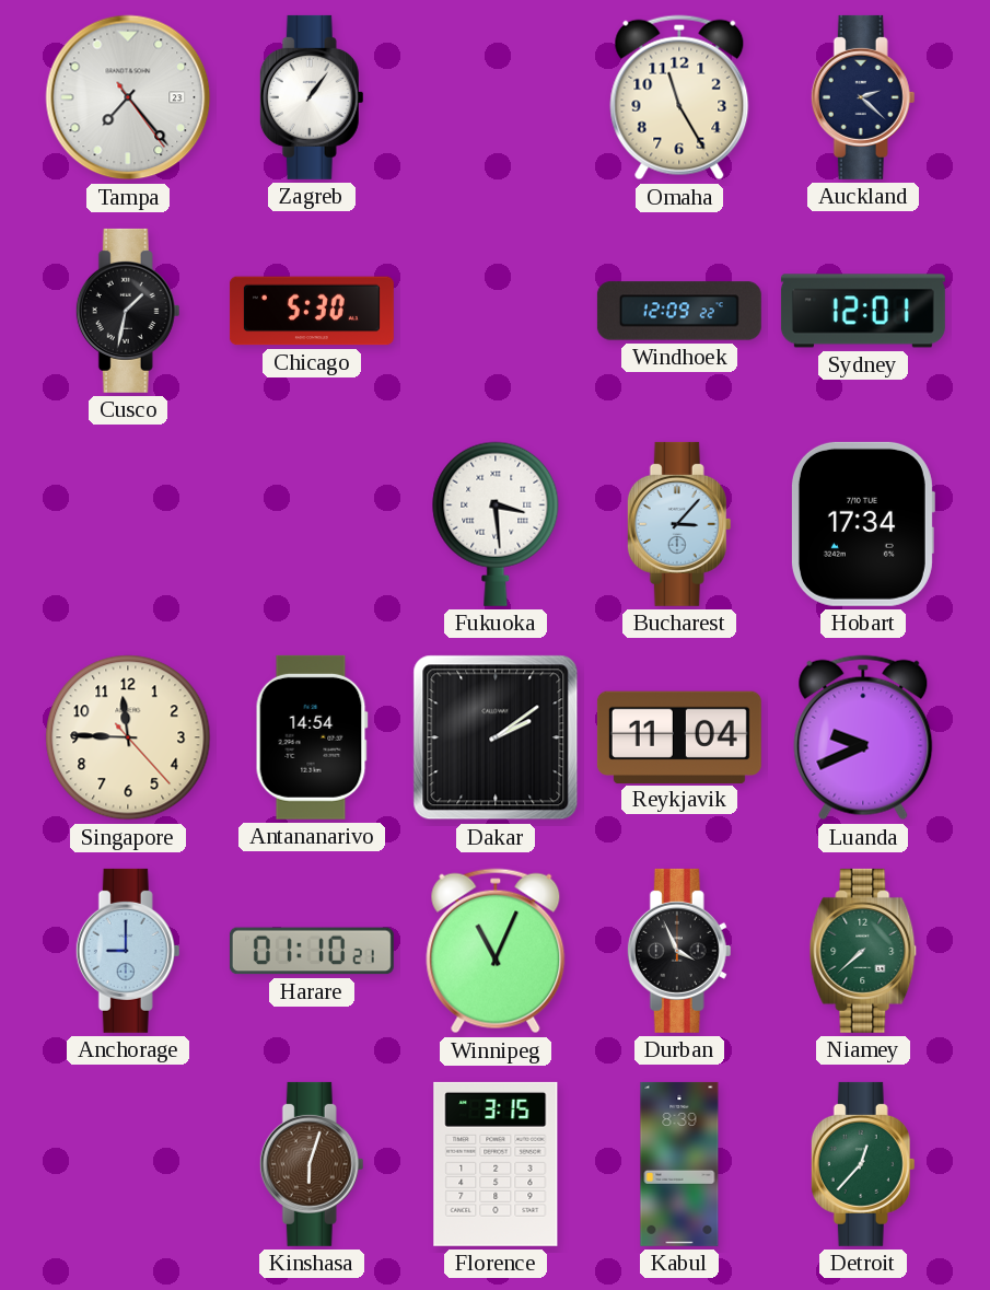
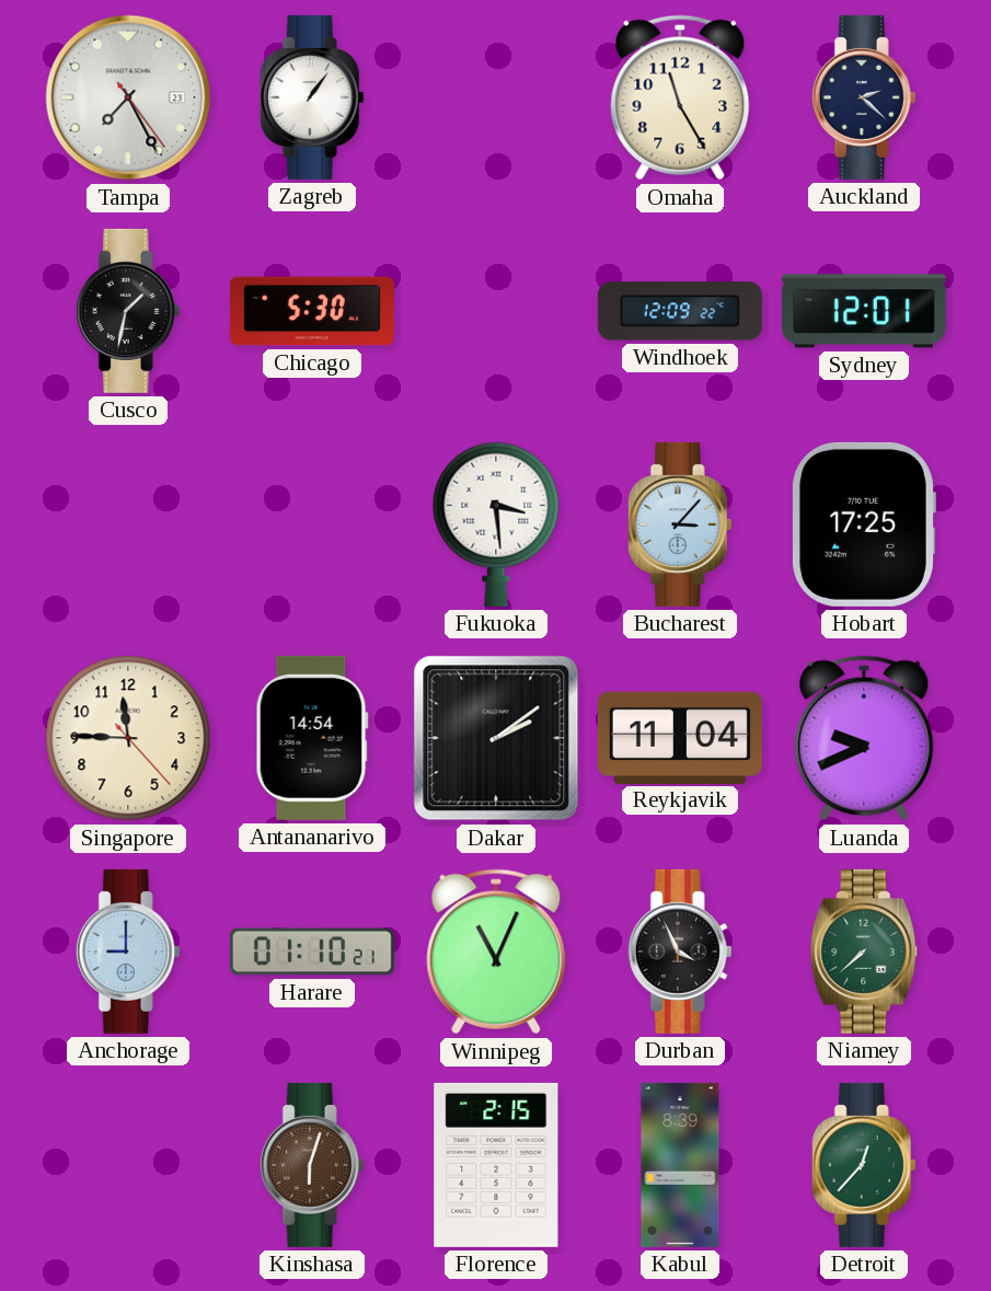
Tampa: 7:23 -> 7:25 (128, 97)
Hobart: 17:34 -> 17:25 (863, 525)
Florence: 3:15 -> 2:15 (496, 1165)
